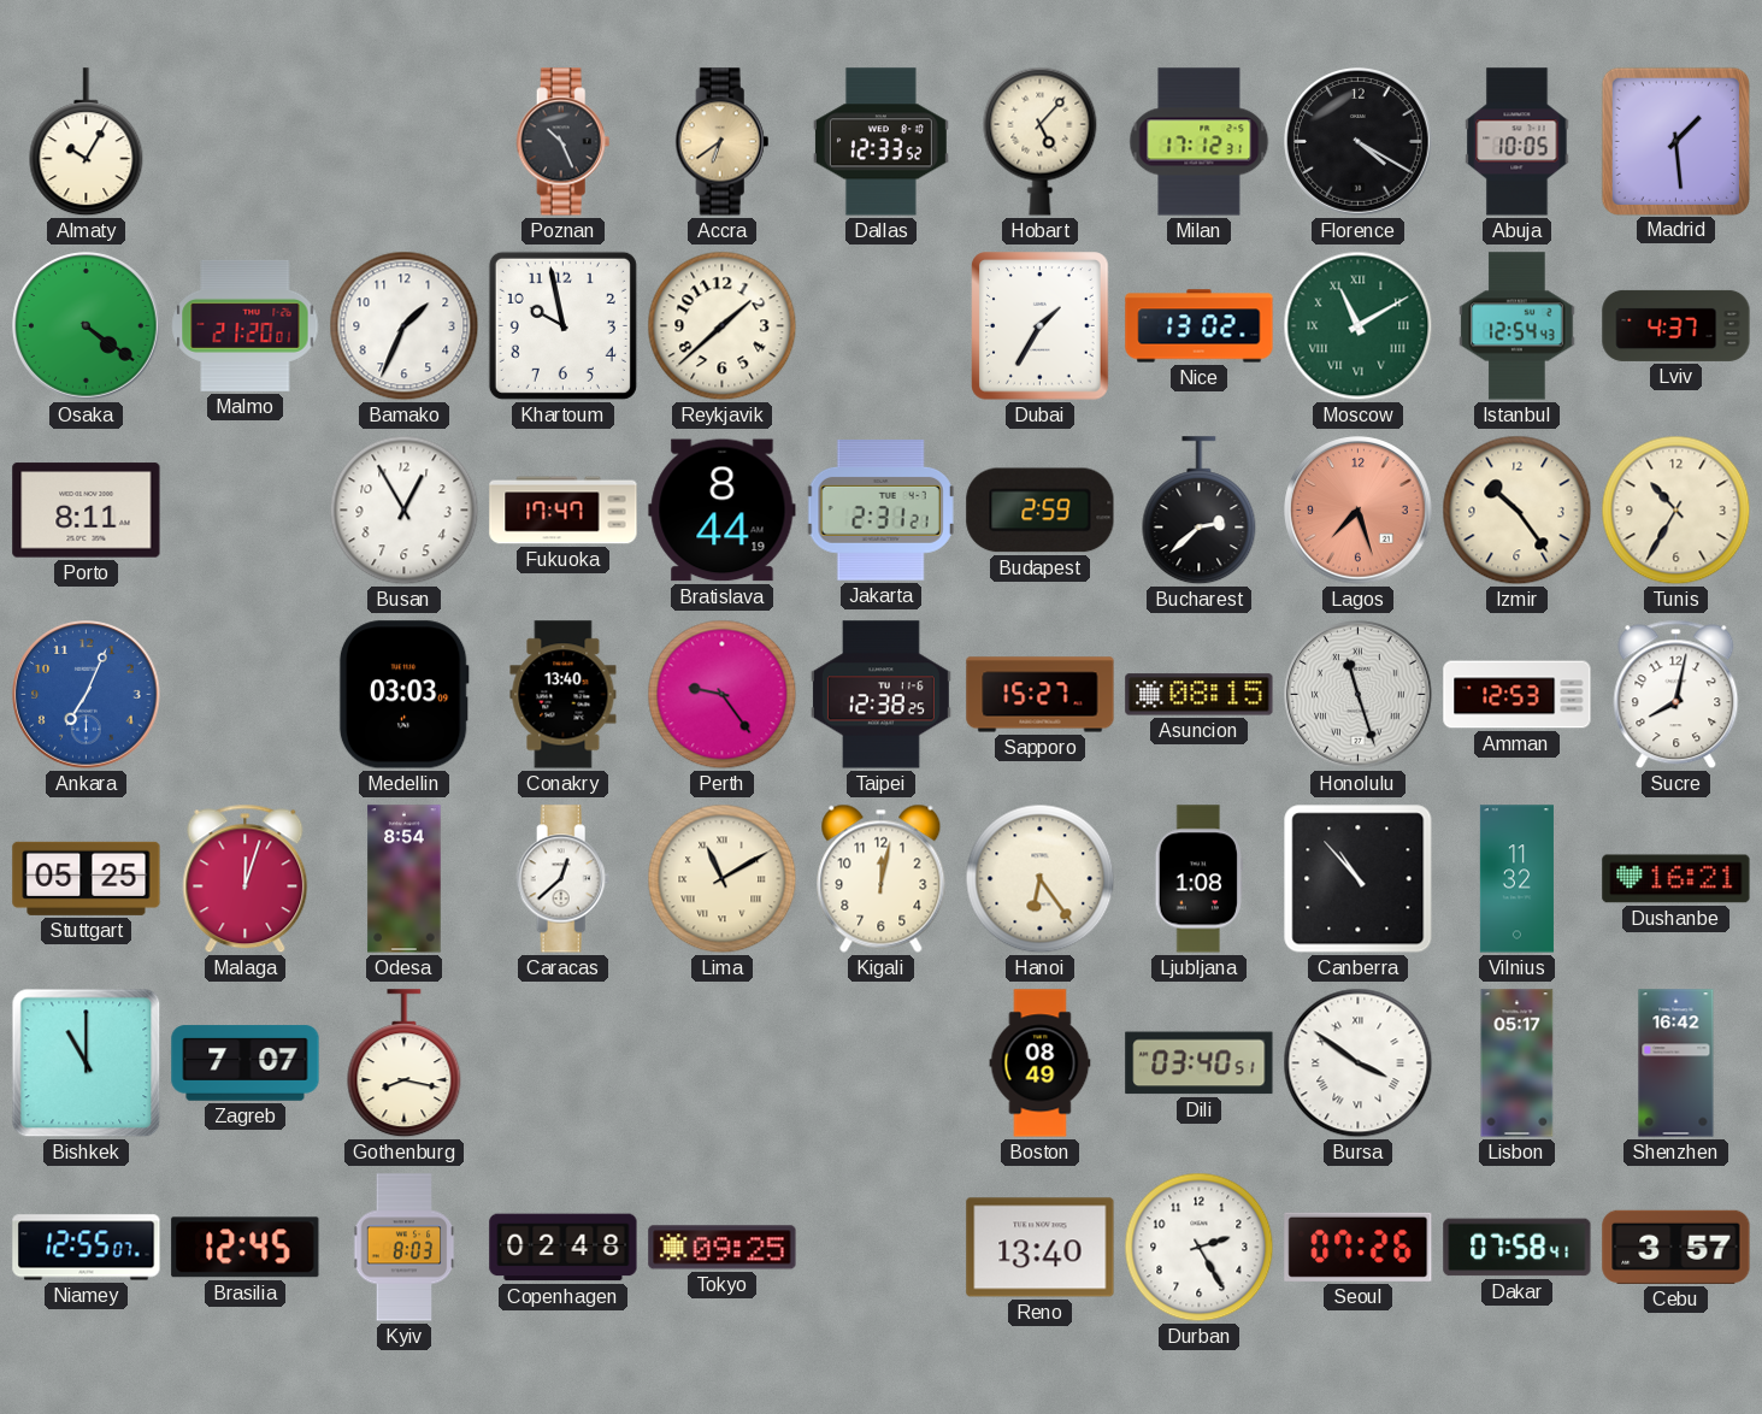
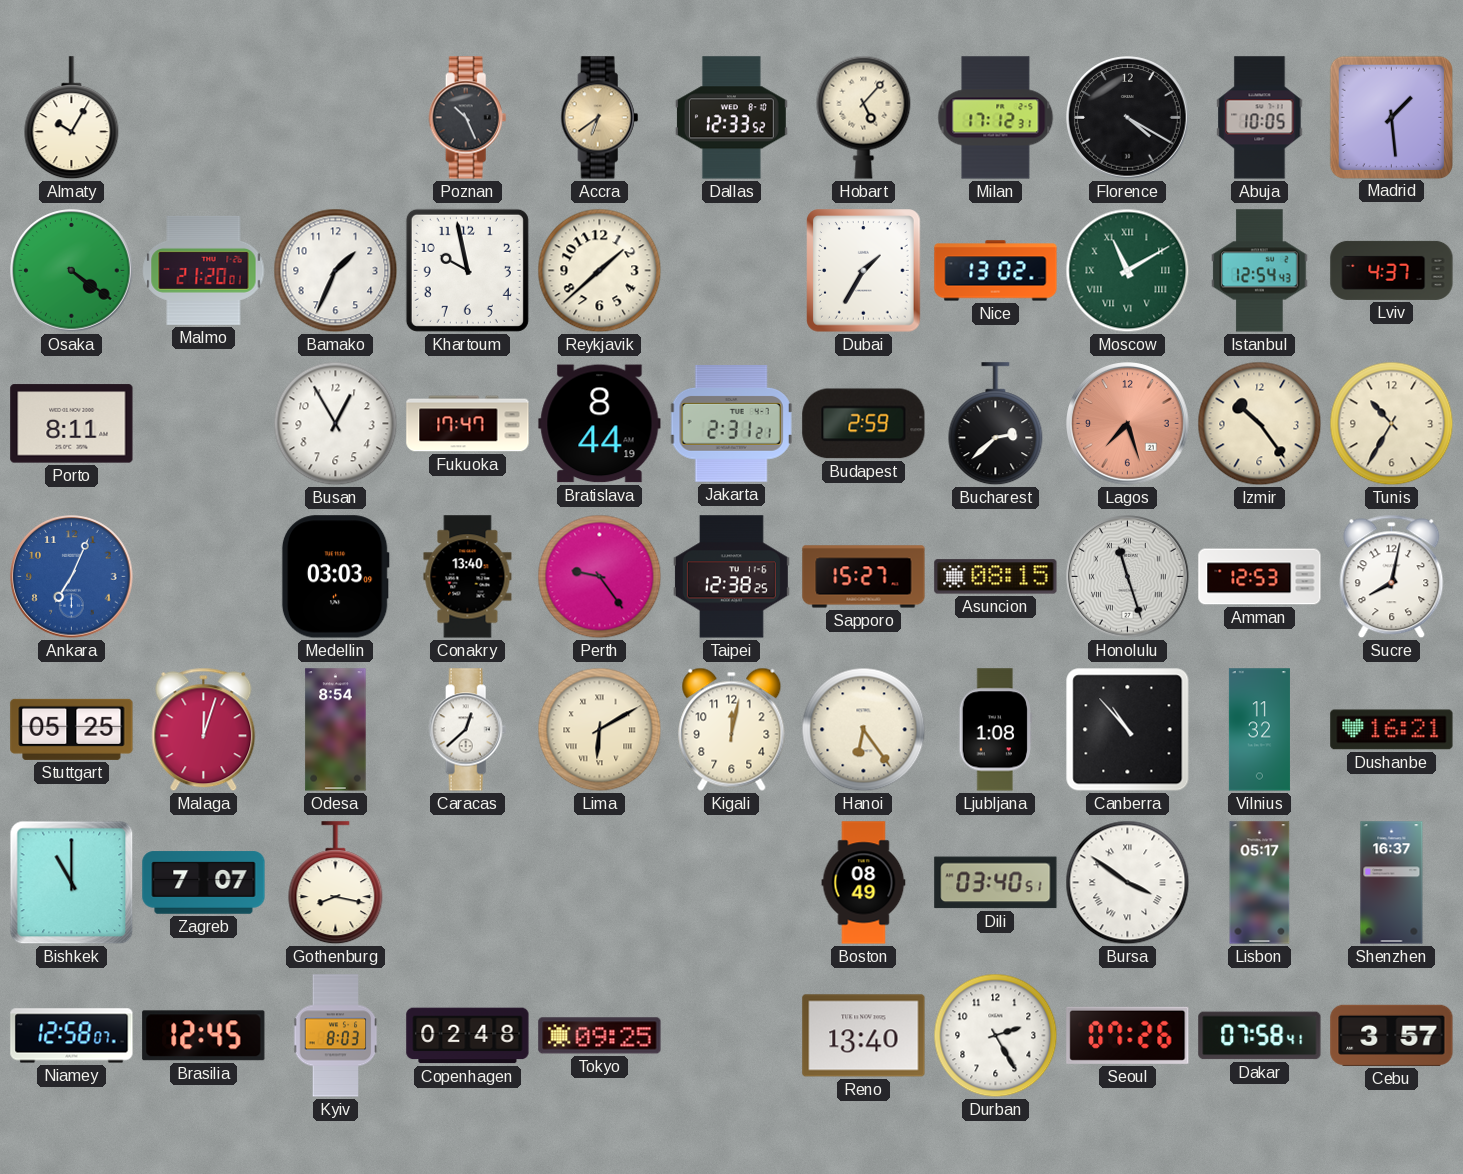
Lima: 11:10 -> 6:10 (600, 730)
Shenzhen: 16:42 -> 16:37 (1392, 883)
Niamey: 12:55 -> 12:58 (72, 1036)
